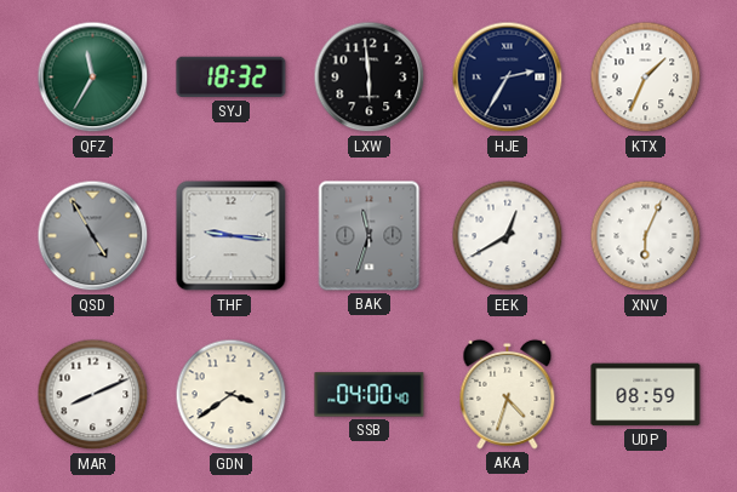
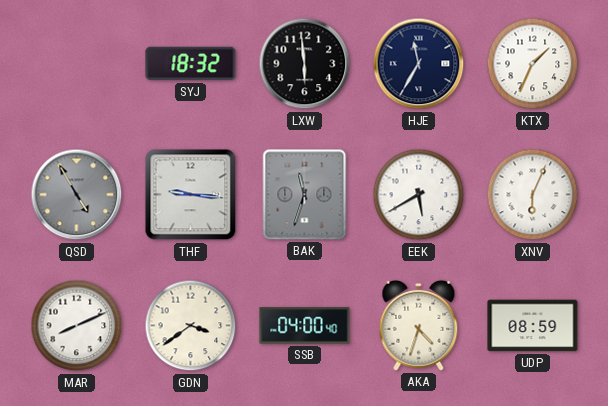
QFZ: 11:35 -> none (93, 78)
HJE: 2:35 -> 11:35 (419, 64)
EEK: 12:40 -> 5:40 (419, 195)
